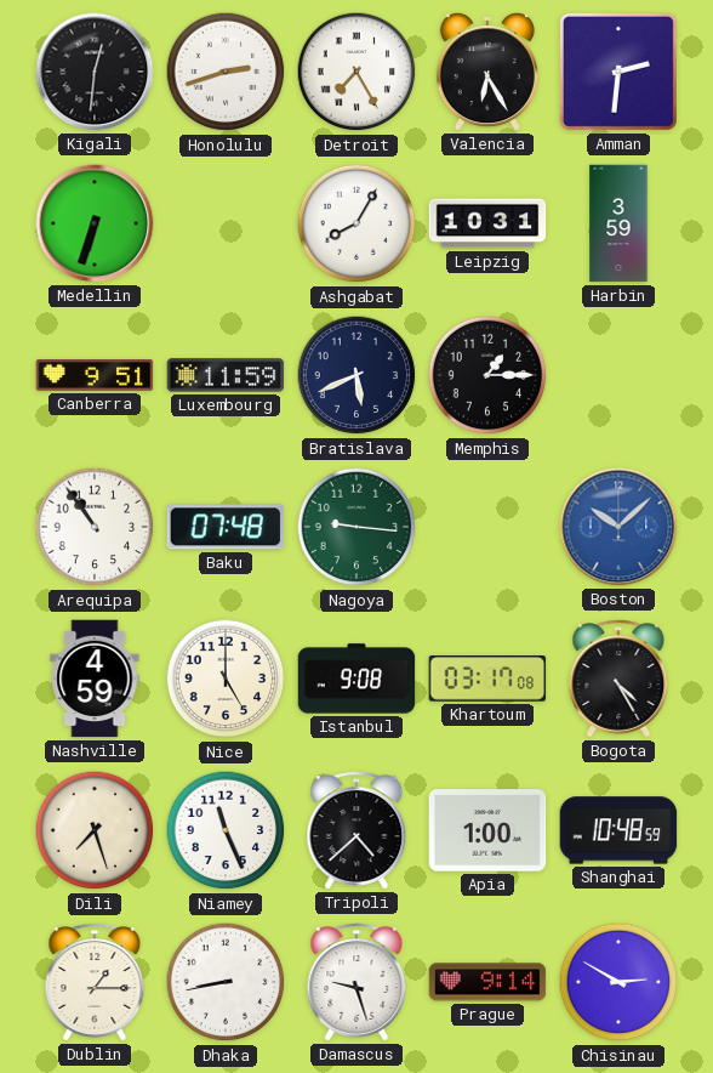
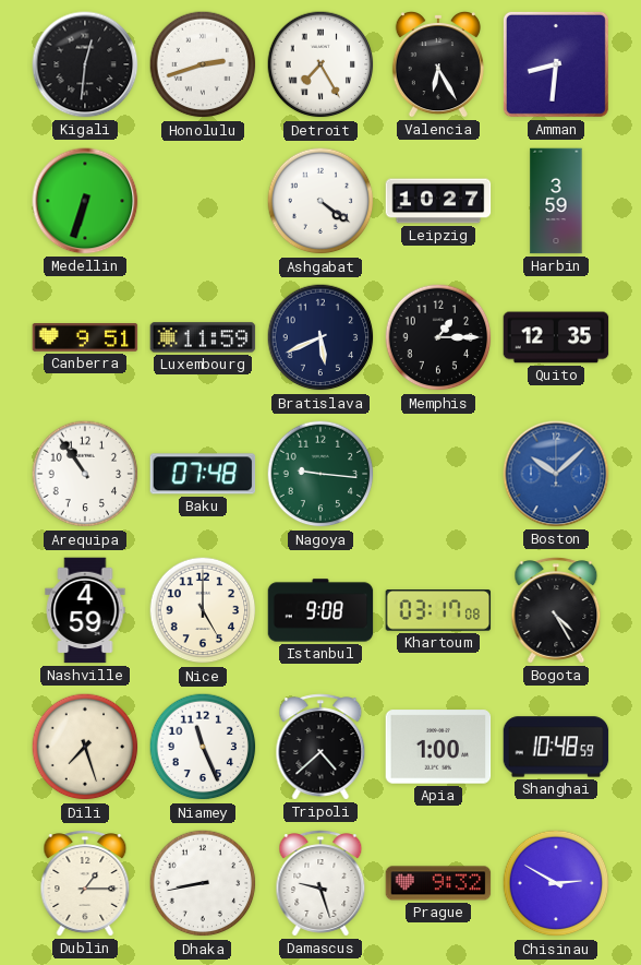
Amman: 2:31 -> 8:31 (556, 64)
Ashgabat: 8:05 -> 4:21 (320, 201)
Leipzig: 10:31 -> 10:27 (438, 201)
Quito: none -> 12:35 (556, 337)
Prague: 9:14 -> 9:32 (438, 883)
